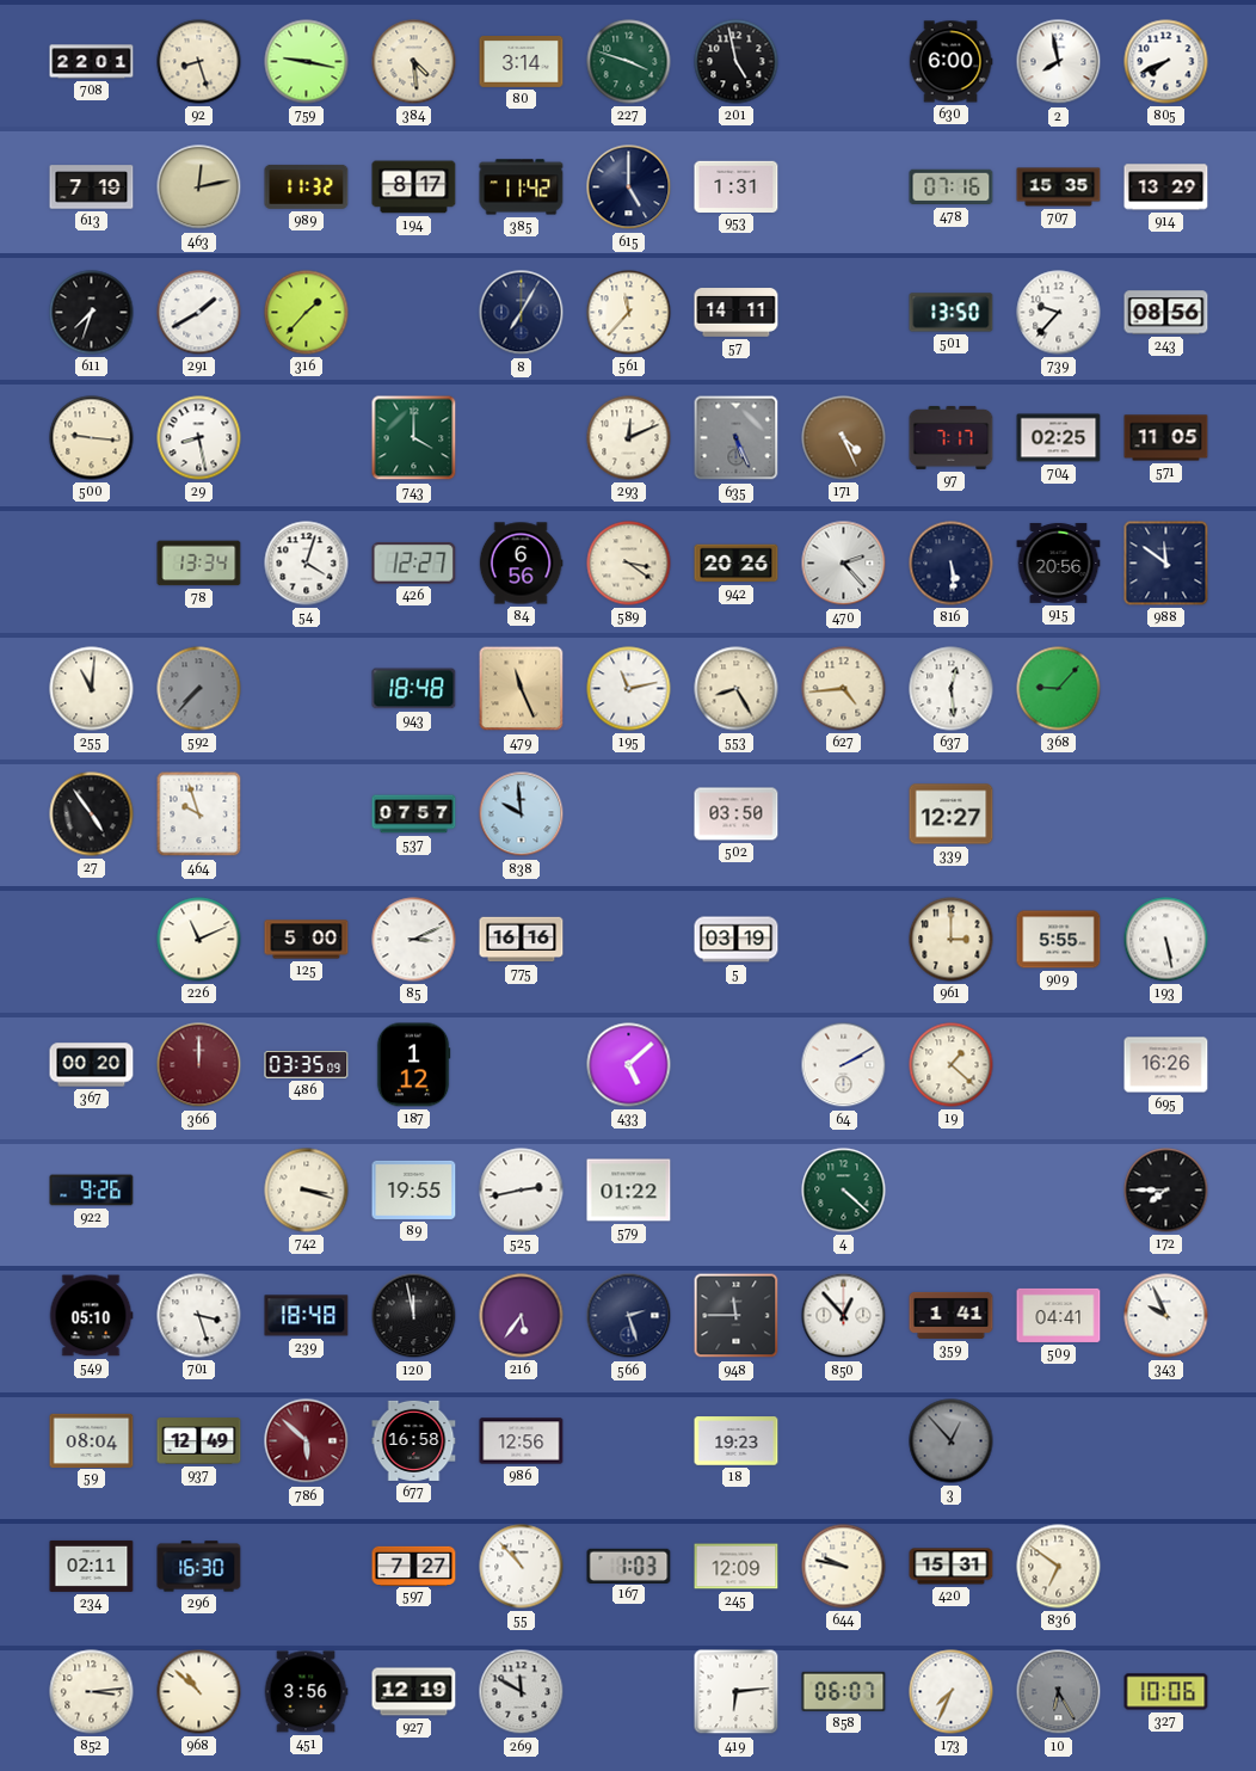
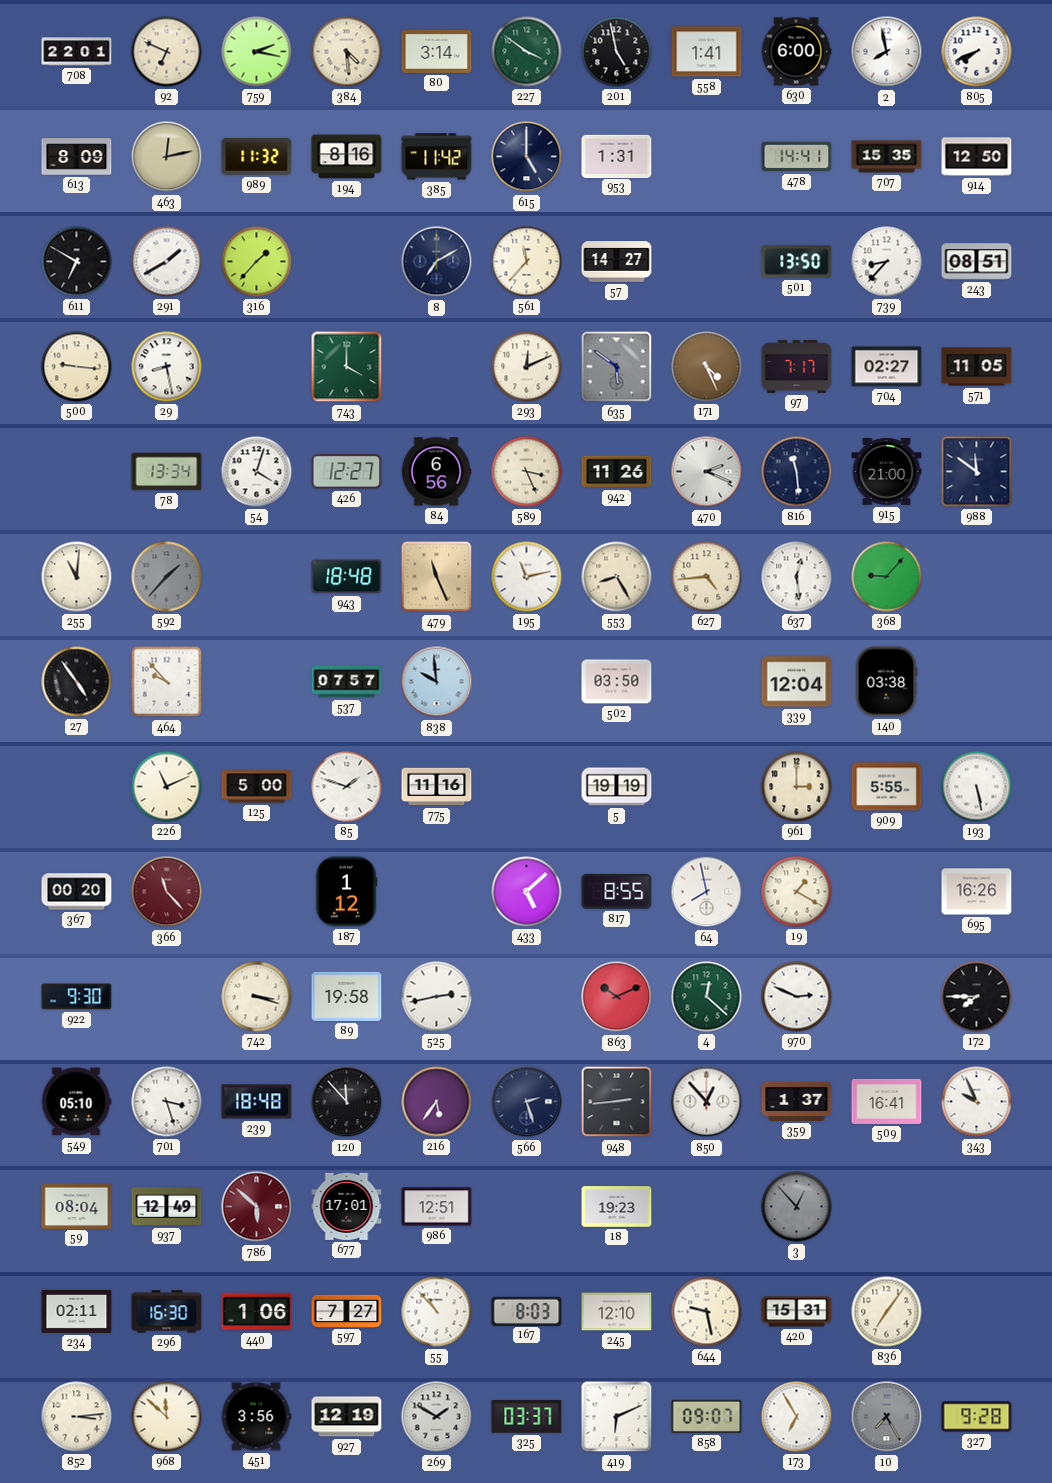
92: 8:27 -> 6:49 (167, 52)
759: 9:17 -> 2:17 (257, 52)
227: 3:48 -> 3:51 (527, 52)
558: none -> 1:41 (707, 52)
613: 7:19 -> 8:09 (77, 157)
194: 8:17 -> 8:16 (347, 157)
478: 07:16 -> 14:41 (797, 157)
914: 13:29 -> 12:50 (977, 157)
611: 7:33 -> 6:50 (77, 262)
8: 7:05 -> 7:10 (437, 262)
57: 14:11 -> 14:27 (617, 262)
739: 9:37 -> 8:37 (887, 262)
243: 08:56 -> 08:51 (977, 262)
635: 5:26 -> 5:51 (617, 367)
704: 02:25 -> 02:27 (887, 367)
589: 3:21 -> 3:26 (527, 472)
942: 20:26 -> 11:26 (617, 472)
470: 2:23 -> 2:19 (707, 472)
816: 5:29 -> 11:29 (797, 472)
915: 20:56 -> 21:00 (887, 471)
592: 7:37 -> 1:37 (167, 577)
464: 9:57 -> 9:53 (167, 682)
339: 12:27 -> 12:04 (797, 682)
140: none -> 03:38 (886, 682)
85: 3:11 -> 1:48 (347, 787)
775: 16:16 -> 11:16 (437, 787)
5: 03:19 -> 19:19 (617, 787)
366: 12:00 -> 11:23 (167, 892)
486: 03:35 -> none (307, 1065)
817: none -> 8:55 (617, 891)
64: 2:10 -> 7:58 (707, 892)
19: 1:22 -> 1:20 (797, 892)
922: 9:26 -> 9:30 (77, 997)
89: 19:55 -> 19:58 (347, 996)
579: 01:22 -> none (629, 1191)
863: none -> 10:11 (617, 997)
4: 4:22 -> 12:22 (707, 997)
970: none -> 2:49 (797, 997)
120: 11:58 -> 11:53 (347, 1102)
948: 11:45 -> 2:44 (617, 1102)
359: 1:41 -> 1:37 (797, 1101)
509: 04:41 -> 16:41 (887, 1101)
677: 16:58 -> 17:01 (347, 1206)
986: 12:56 -> 12:51 (437, 1207)
440: none -> 1:06 (257, 1312)
167: 1:03 -> 8:03 (527, 1311)
245: 12:09 -> 12:10 (617, 1312)
644: 9:47 -> 9:28 (707, 1312)
836: 6:51 -> 7:06 (887, 1312)
968: 10:52 -> 11:52 (167, 1417)
269: 11:50 -> 1:50 (437, 1417)
325: none -> 03:37 (527, 1417)
419: 6:14 -> 6:11 (617, 1417)
858: 06:07 -> 09:07 (707, 1416)
173: 7:34 -> 6:55 (797, 1417)
10: 6:25 -> 7:25 (887, 1417)
327: 10:06 -> 9:28 (977, 1417)
